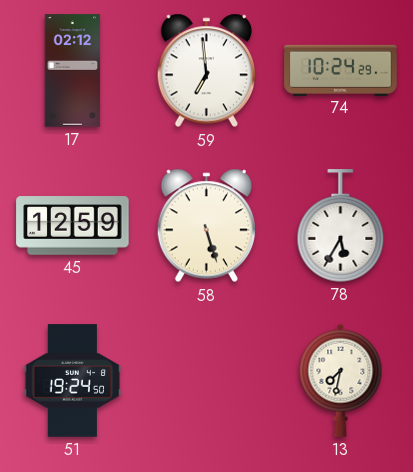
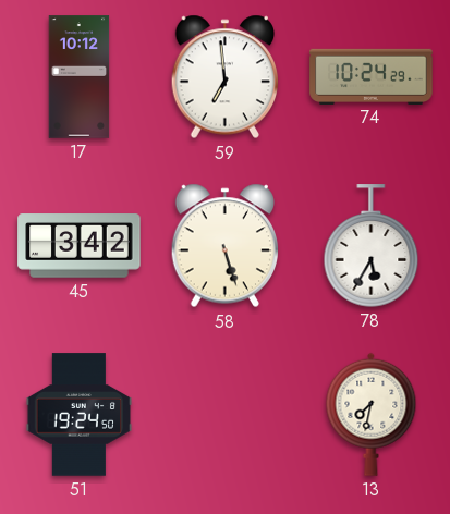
17: 02:12 -> 10:12 (80, 77)
45: 12:59 -> 3:42 (80, 246)
